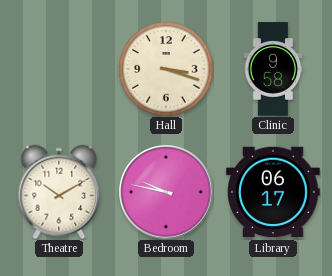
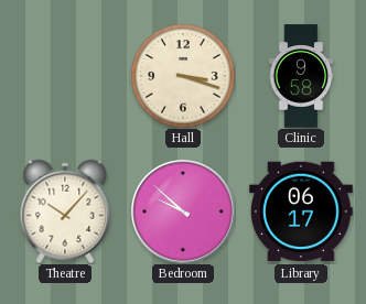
Theatre: 10:10 -> 10:07 (65, 211)
Bedroom: 9:47 -> 9:52 (183, 211)
